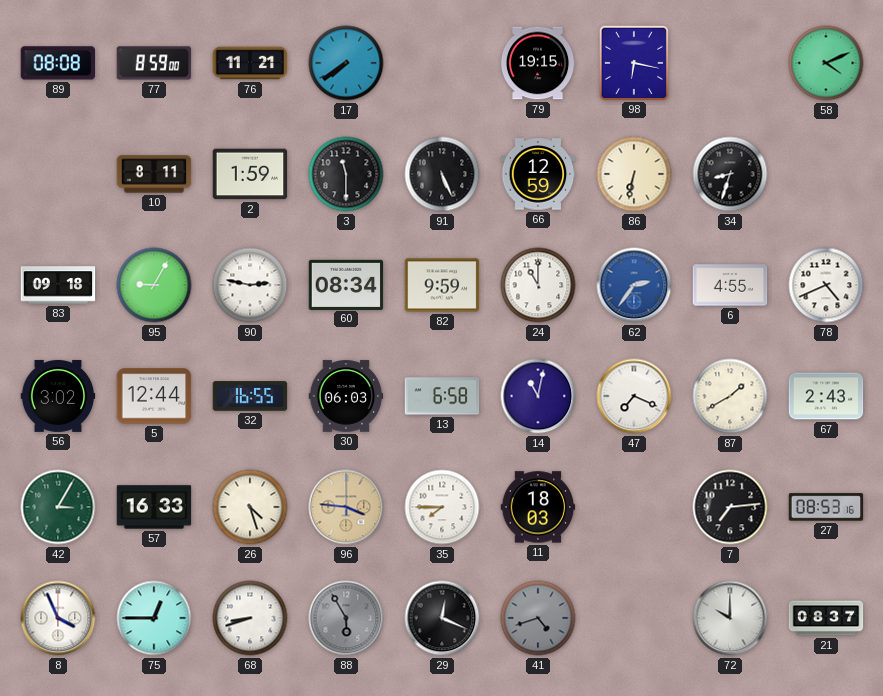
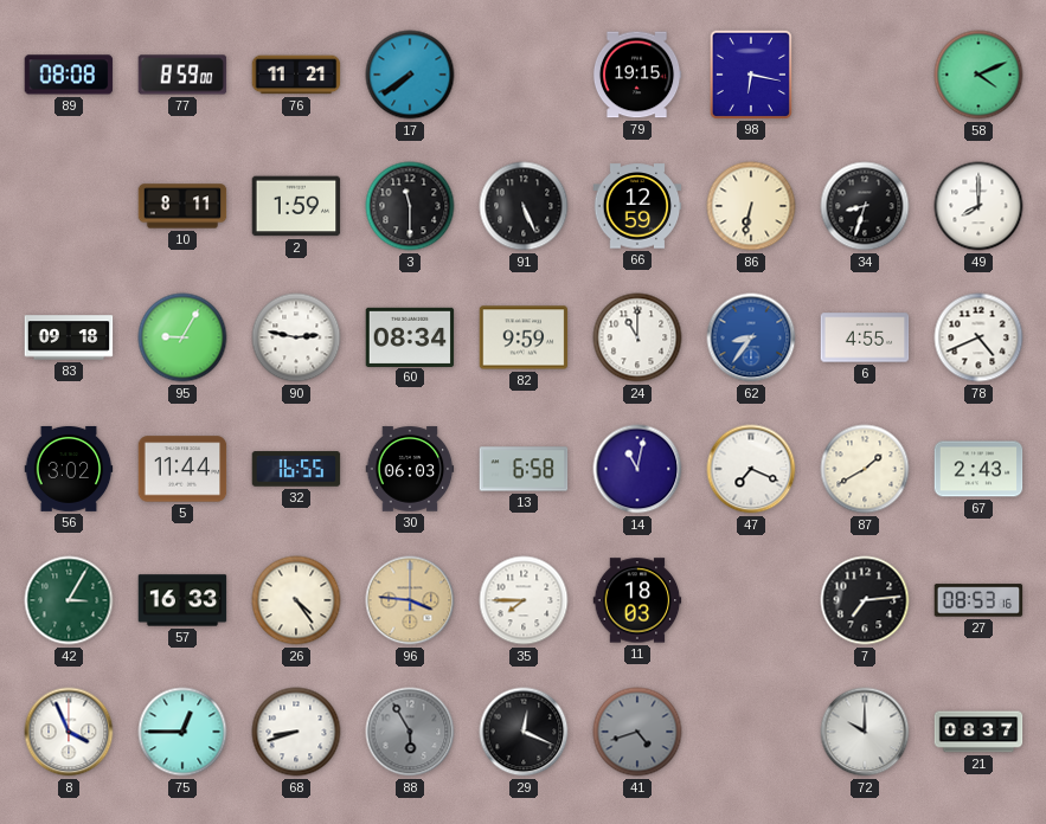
49: none -> 8:00 (978, 206)
62: 2:36 -> 8:36 (751, 337)
5: 12:44 -> 11:44 (182, 469)
26: 4:27 -> 4:24 (296, 600)
